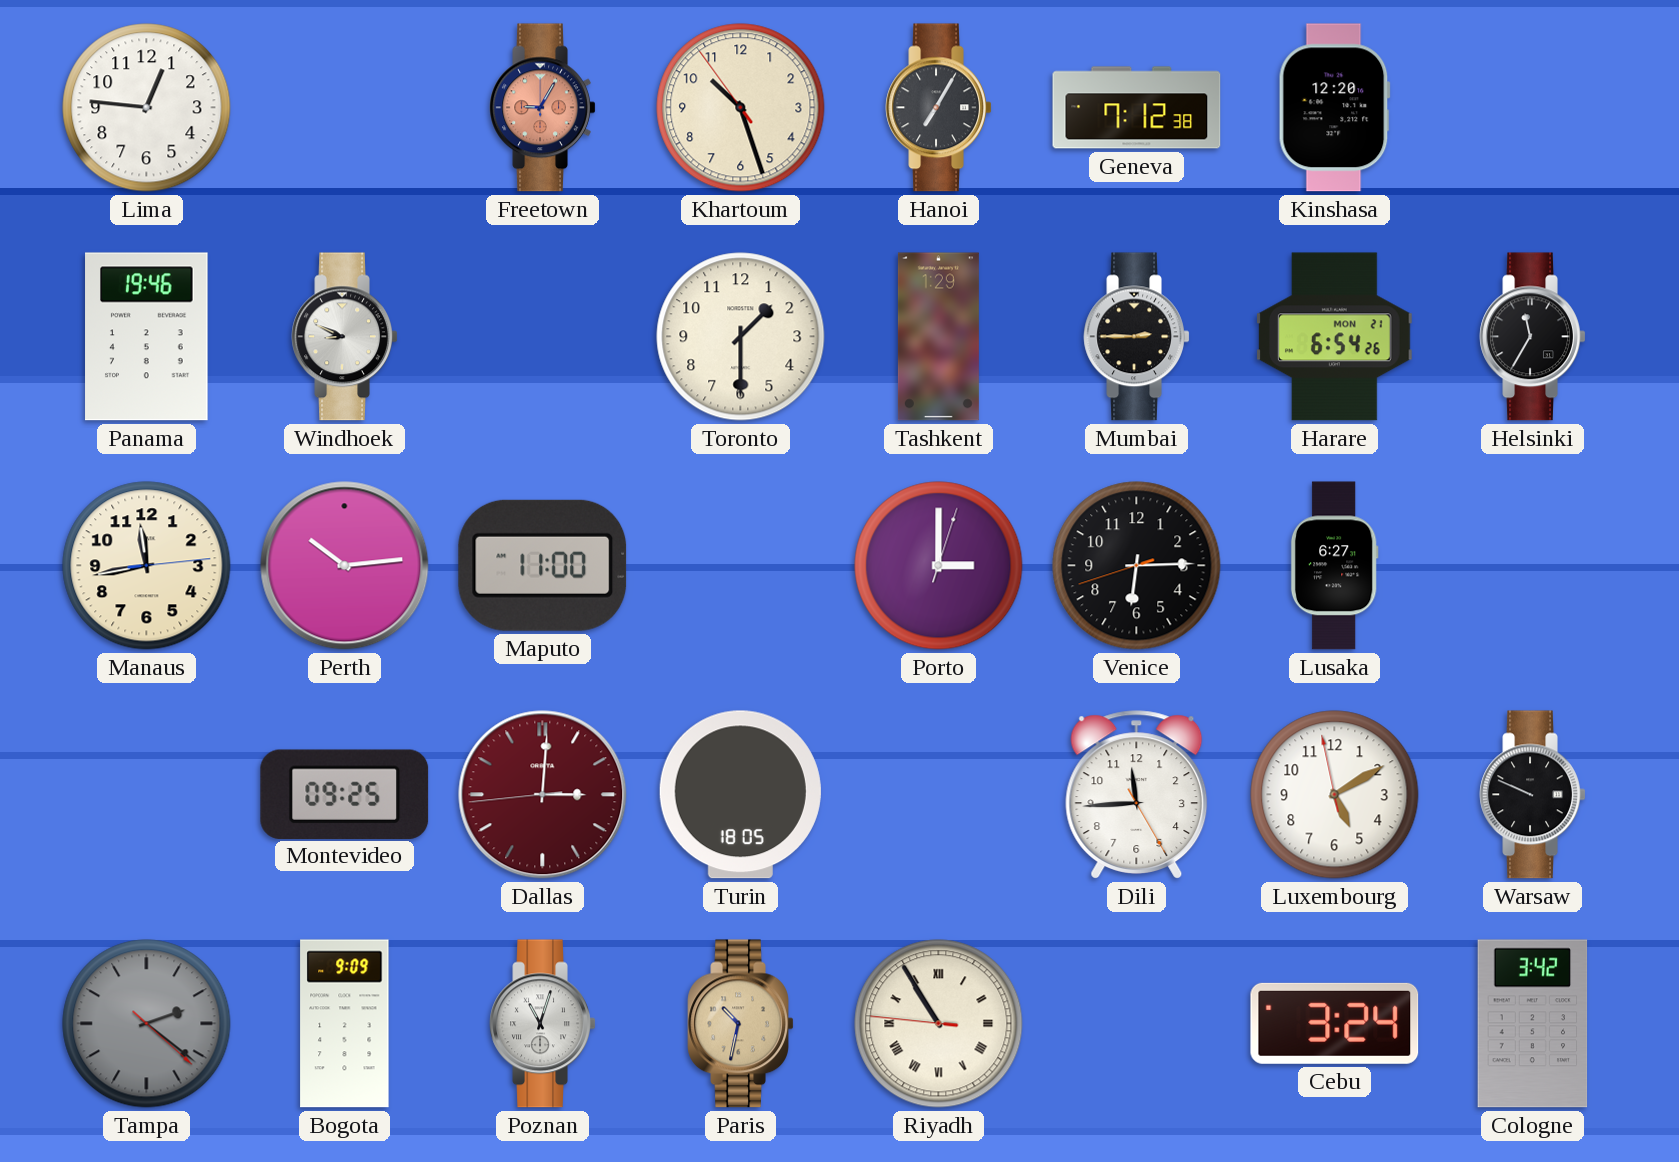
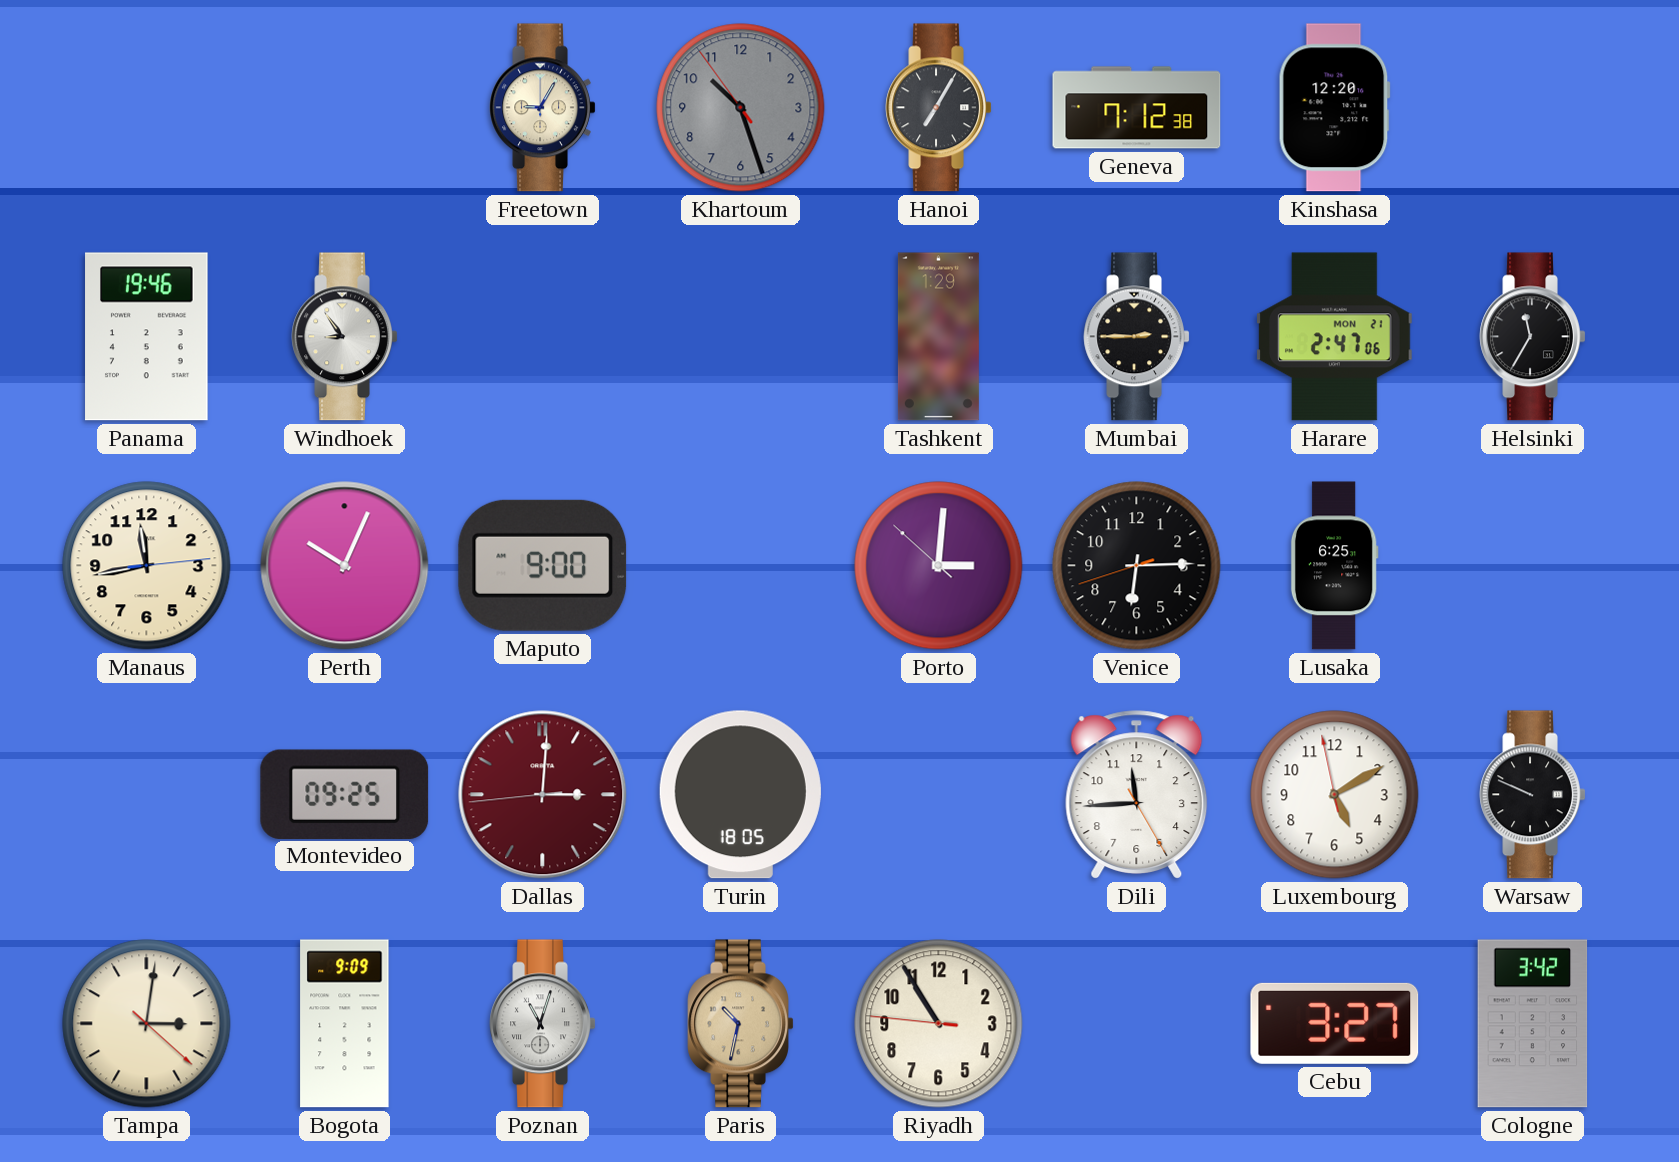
Lima: 12:46 -> none (147, 108)
Freetown dial: salmon -> cream (543, 108)
Khartoum dial: cream -> grey (741, 108)
Windhoek: 8:49 -> 8:54 (345, 337)
Toronto: 1:30 -> none (741, 337)
Harare: 6:54 -> 2:47 (1335, 337)
Perth: 10:14 -> 10:04 (345, 566)
Maputo: 11:00 -> 9:00 (543, 565)
Porto: 3:00:03 -> 3:00:52 (939, 566)
Lusaka: 6:27 -> 6:25 (1334, 566)
Tampa: 2:21 -> 3:01 (147, 1024)
Tampa dial: grey -> cream (147, 1024)
Riyadh numerals: Roman -> Arabic (939, 1024)
Cebu: 3:24 -> 3:27 (1335, 1023)
